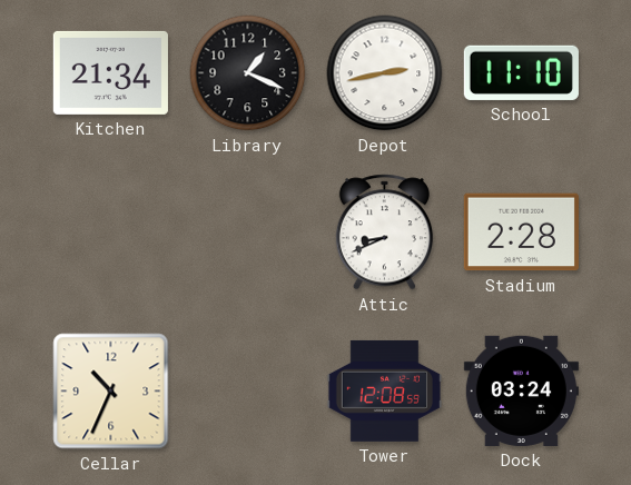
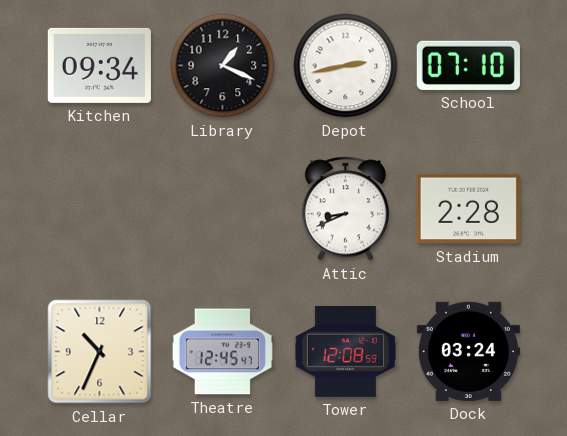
Kitchen: 21:34 -> 09:34 (99, 65)
School: 11:10 -> 07:10 (468, 65)
Theatre: none -> 12:45 (222, 352)
